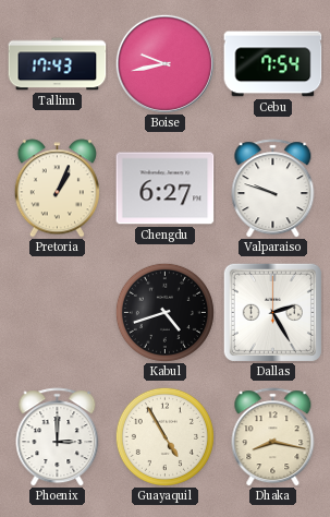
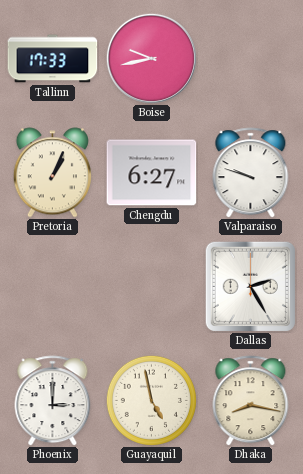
Tallinn: 17:43 -> 17:33 (53, 59)
Cebu: 7:54 -> none (273, 64)
Kabul: 4:42 -> none (164, 312)
Guayaquil: 4:55 -> 4:58 (151, 400)
